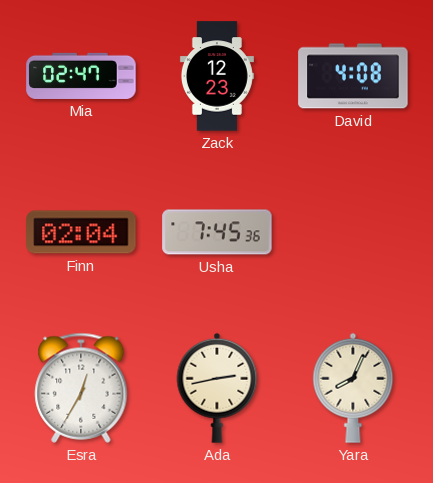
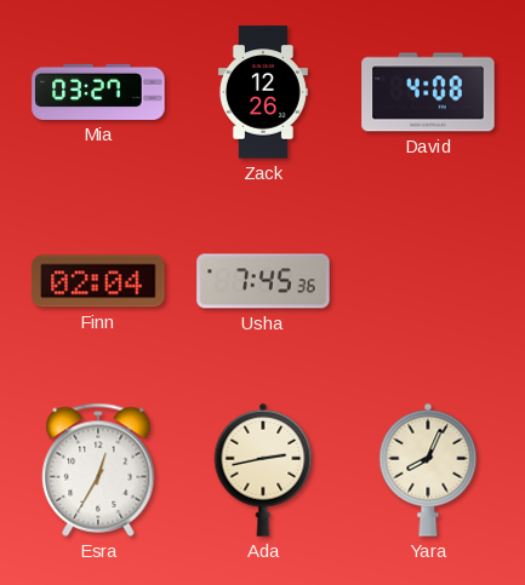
Mia: 02:47 -> 03:27 (98, 92)
Zack: 12:23 -> 12:26 (263, 92)
